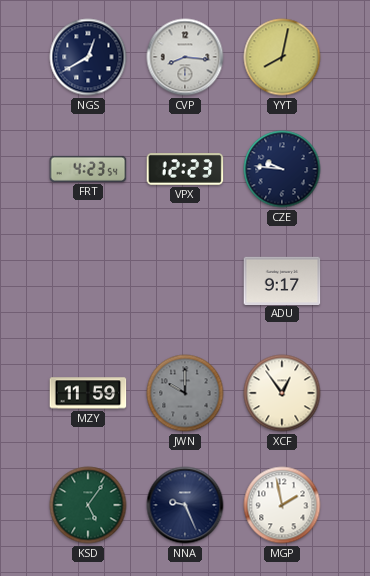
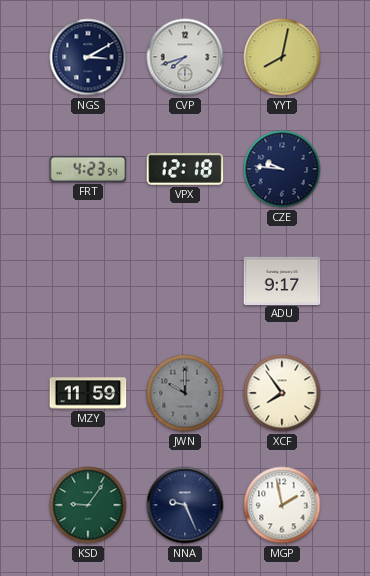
NGS: 12:40 -> 3:10 (88, 57)
CVP: 8:16 -> 7:42 (185, 57)
VPX: 12:23 -> 12:18 (185, 169)
XCF: 12:54 -> 7:54 (282, 393)
KSD: 5:06 -> 9:06 (88, 505)
